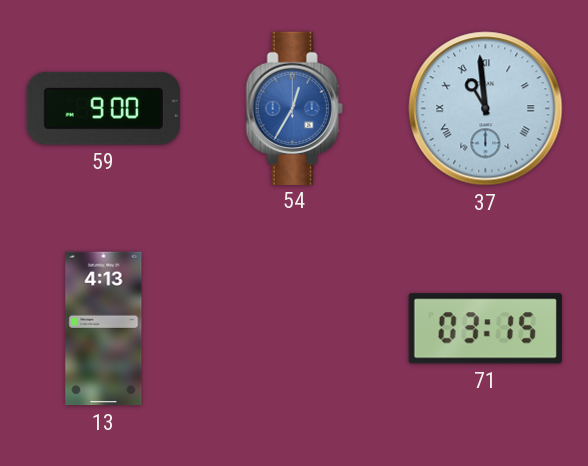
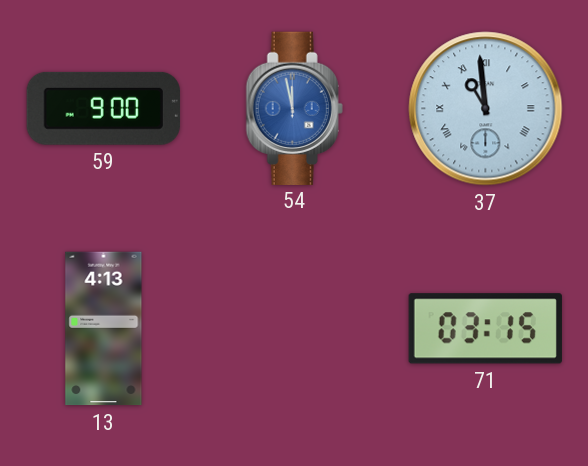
54: 12:35 -> 11:58 (294, 108)
